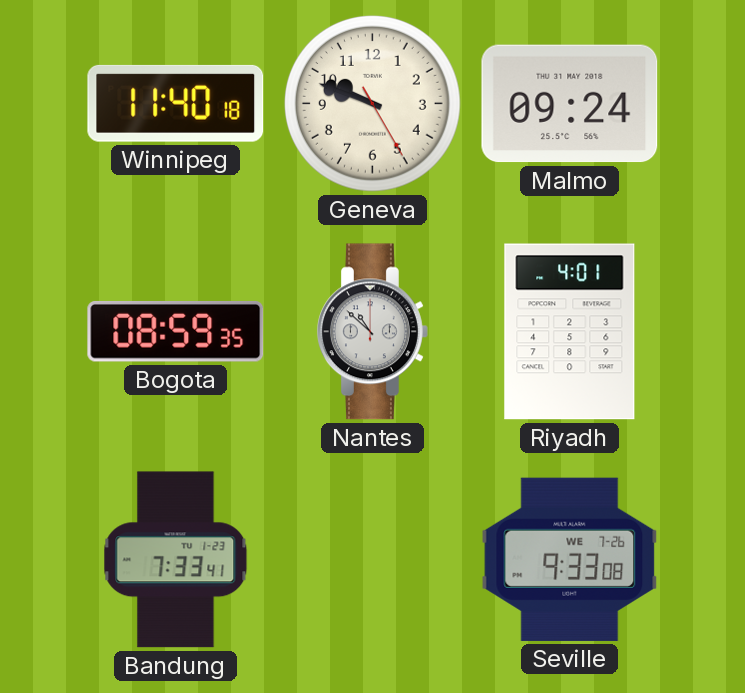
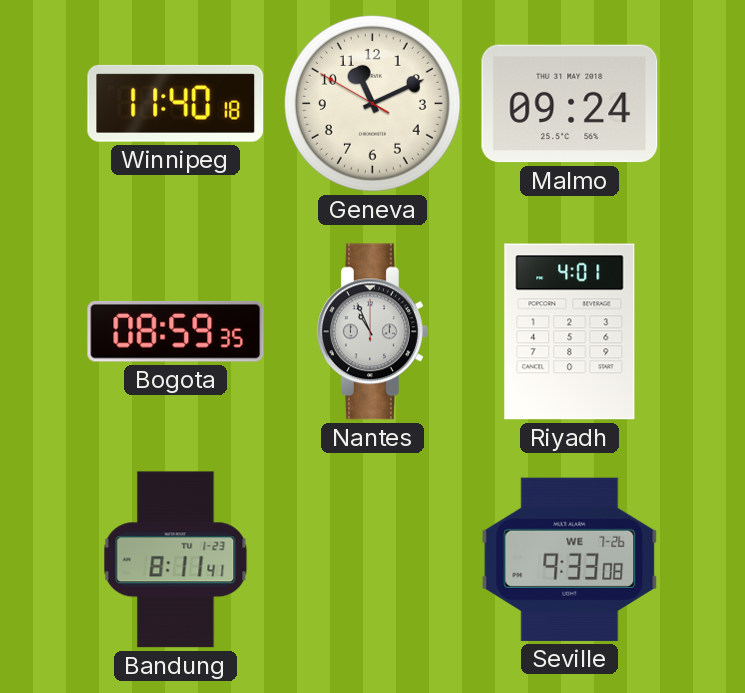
Geneva: 9:48 -> 11:10 (372, 103)
Nantes: 10:52 -> 10:56 (373, 332)
Bandung: 7:33 -> 8:11 (176, 560)
